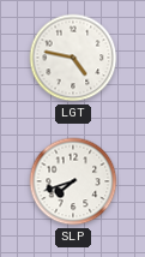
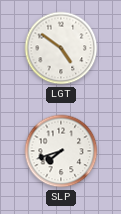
LGT: 4:47 -> 4:51 (61, 48)
